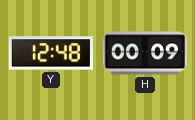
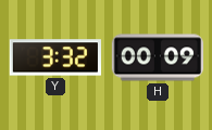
Y: 12:48 -> 3:32 (55, 57)
